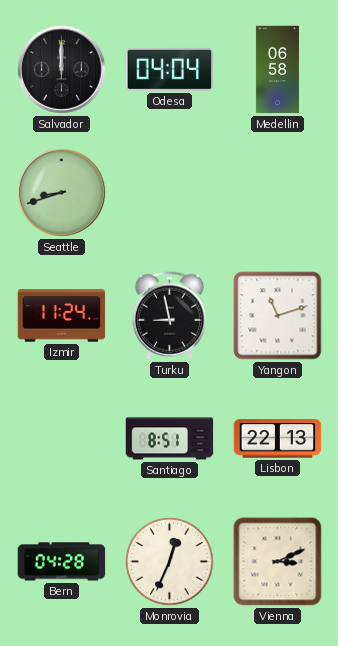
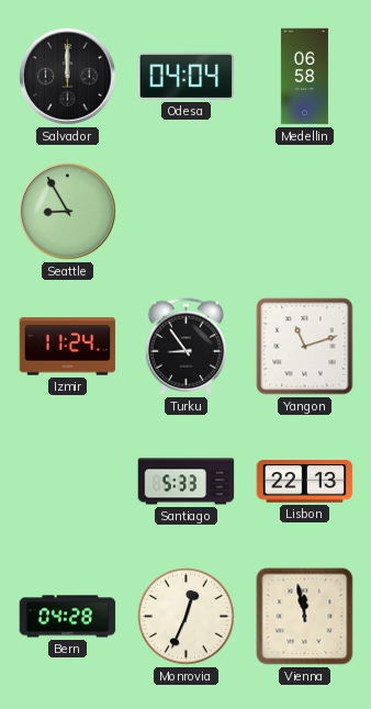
Seattle: 8:42 -> 8:55 (68, 212)
Turku: 8:58 -> 8:54 (185, 347)
Santiago: 8:51 -> 5:33 (187, 482)
Vienna: 3:11 -> 11:58 (305, 617)
